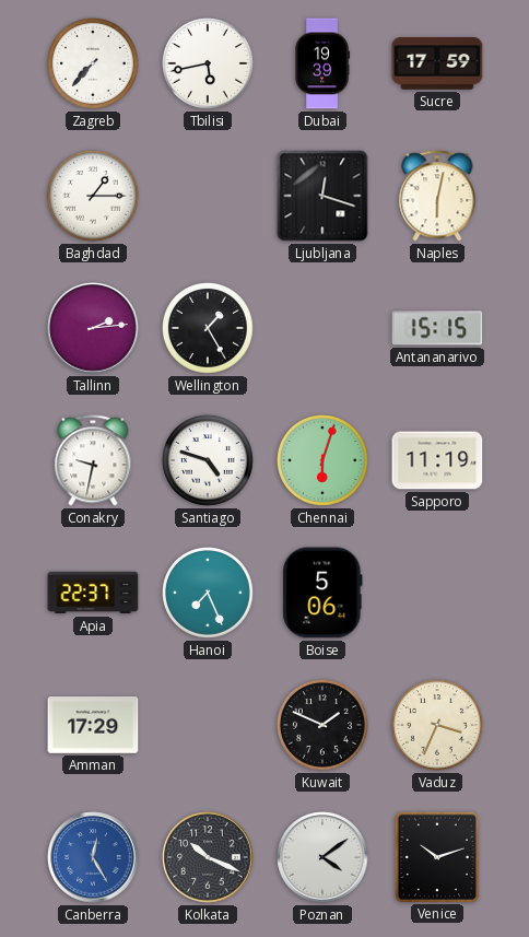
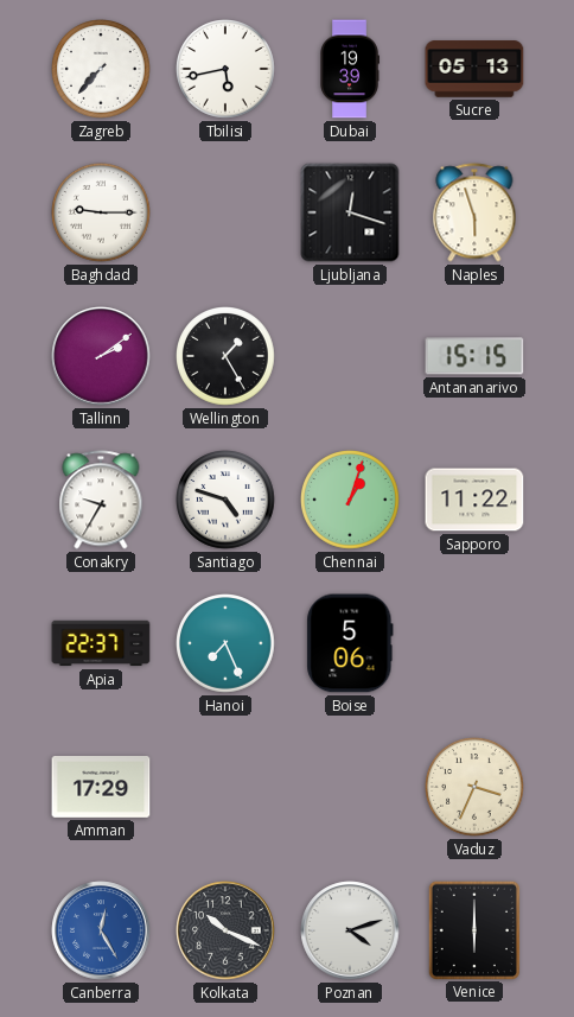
Sucre: 17:59 -> 05:13 (474, 69)
Baghdad: 1:15 -> 9:15 (102, 214)
Naples: 6:02 -> 5:57 (474, 212)
Tallinn: 2:14 -> 2:09 (101, 356)
Conakry: 9:32 -> 9:35 (101, 500)
Chennai: 6:03 -> 1:03 (351, 501)
Sapporo: 11:19 -> 11:22 (474, 500)
Kuwait: 1:49 -> none (324, 726)
Poznan: 4:09 -> 4:12 (350, 930)
Venice: 10:12 -> 6:00 (473, 929)
